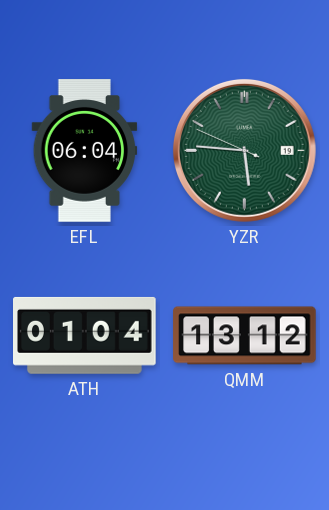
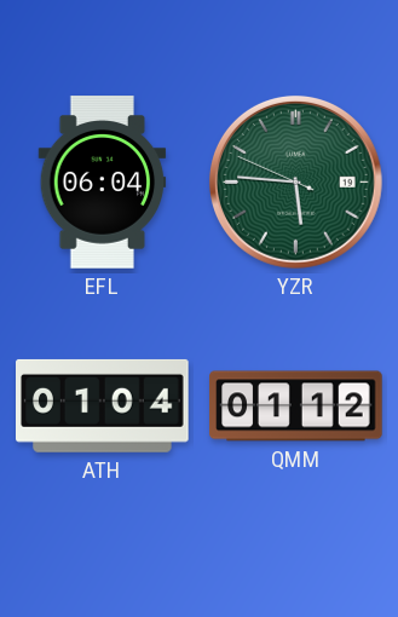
QMM: 13:12 -> 01:12 (296, 406)
